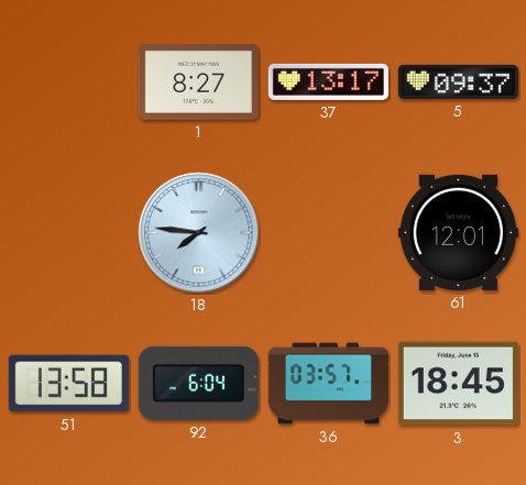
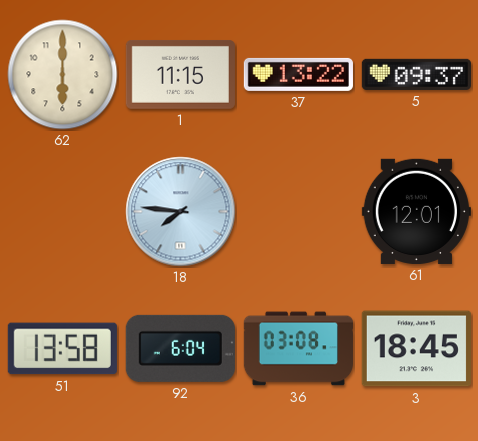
62: none -> 6:00 (63, 75)
1: 8:27 -> 11:15 (180, 74)
37: 13:17 -> 13:22 (298, 74)
36: 03:57 -> 03:08 (298, 349)
